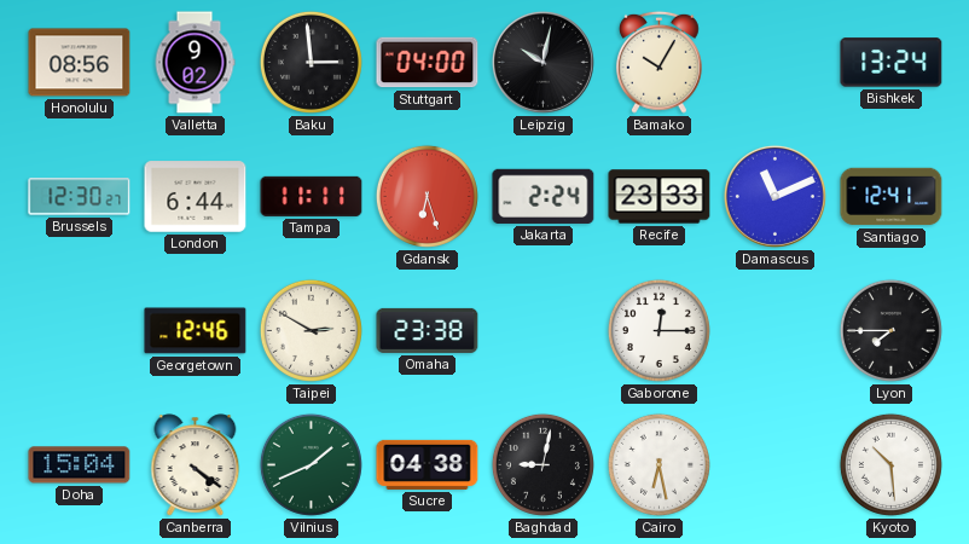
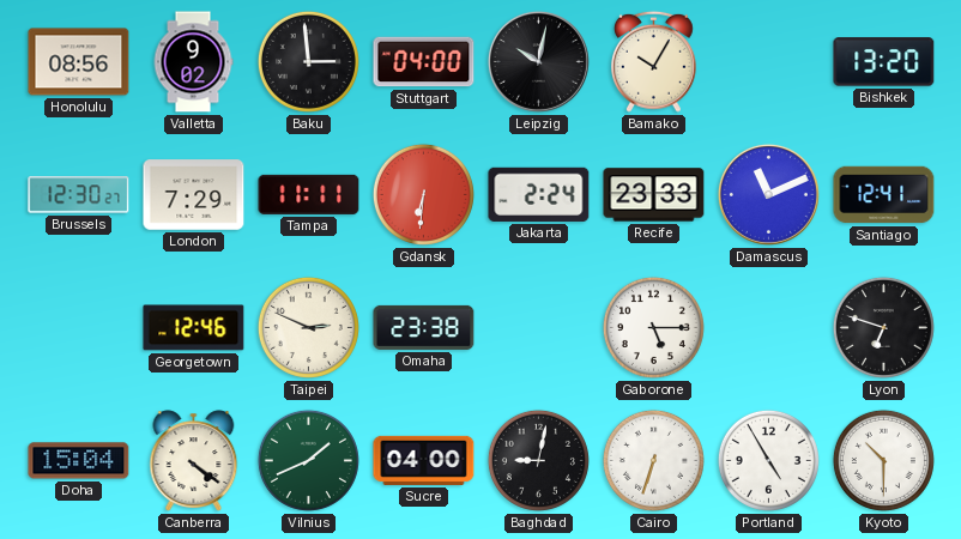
Bishkek: 13:24 -> 13:20 (884, 62)
London: 6:44 -> 7:29 (194, 195)
Gdansk: 6:27 -> 6:31 (423, 194)
Taipei: 2:50 -> 2:49 (308, 327)
Gaborone: 12:15 -> 5:15 (653, 327)
Lyon: 7:45 -> 6:48 (883, 327)
Sucre: 04:38 -> 04:00 (424, 460)
Cairo: 6:28 -> 6:33 (653, 460)
Portland: none -> 4:55 (768, 460)
Kyoto: 10:29 -> 10:30 (883, 460)
